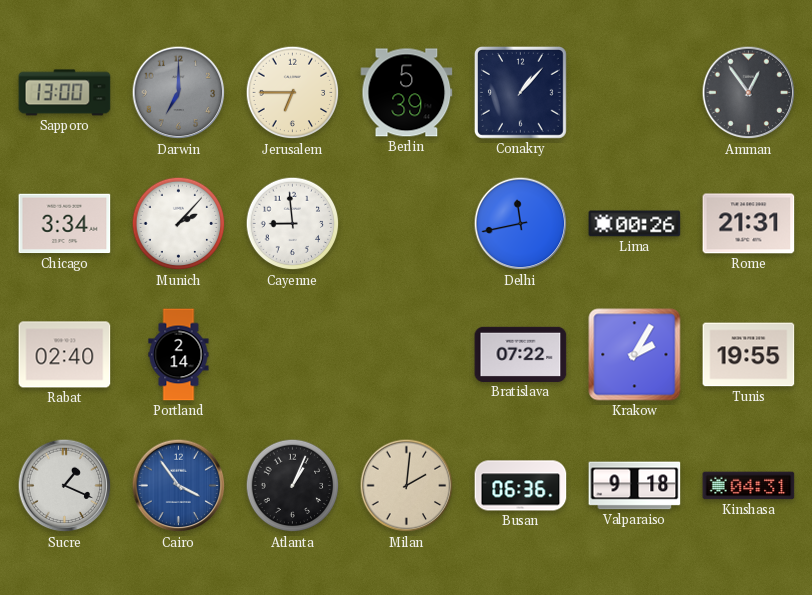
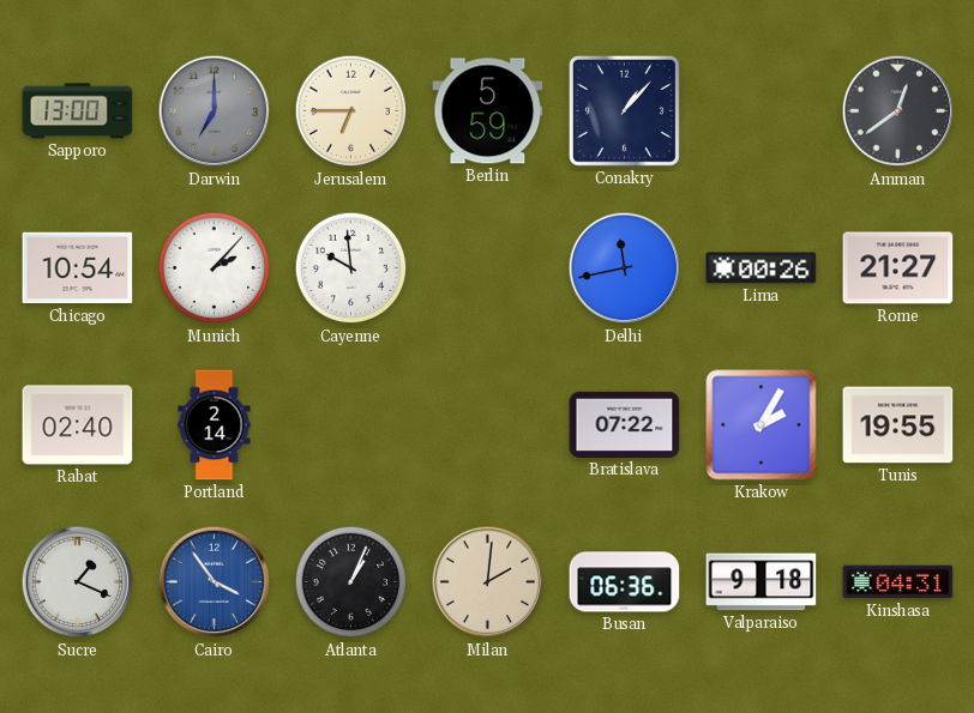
Berlin: 5:39 -> 5:59 (488, 111)
Amman: 12:54 -> 12:39 (898, 111)
Chicago: 3:34 -> 10:54 (78, 268)
Cayenne: 8:59 -> 9:59 (351, 268)
Rome: 21:31 -> 21:27 (898, 268)
